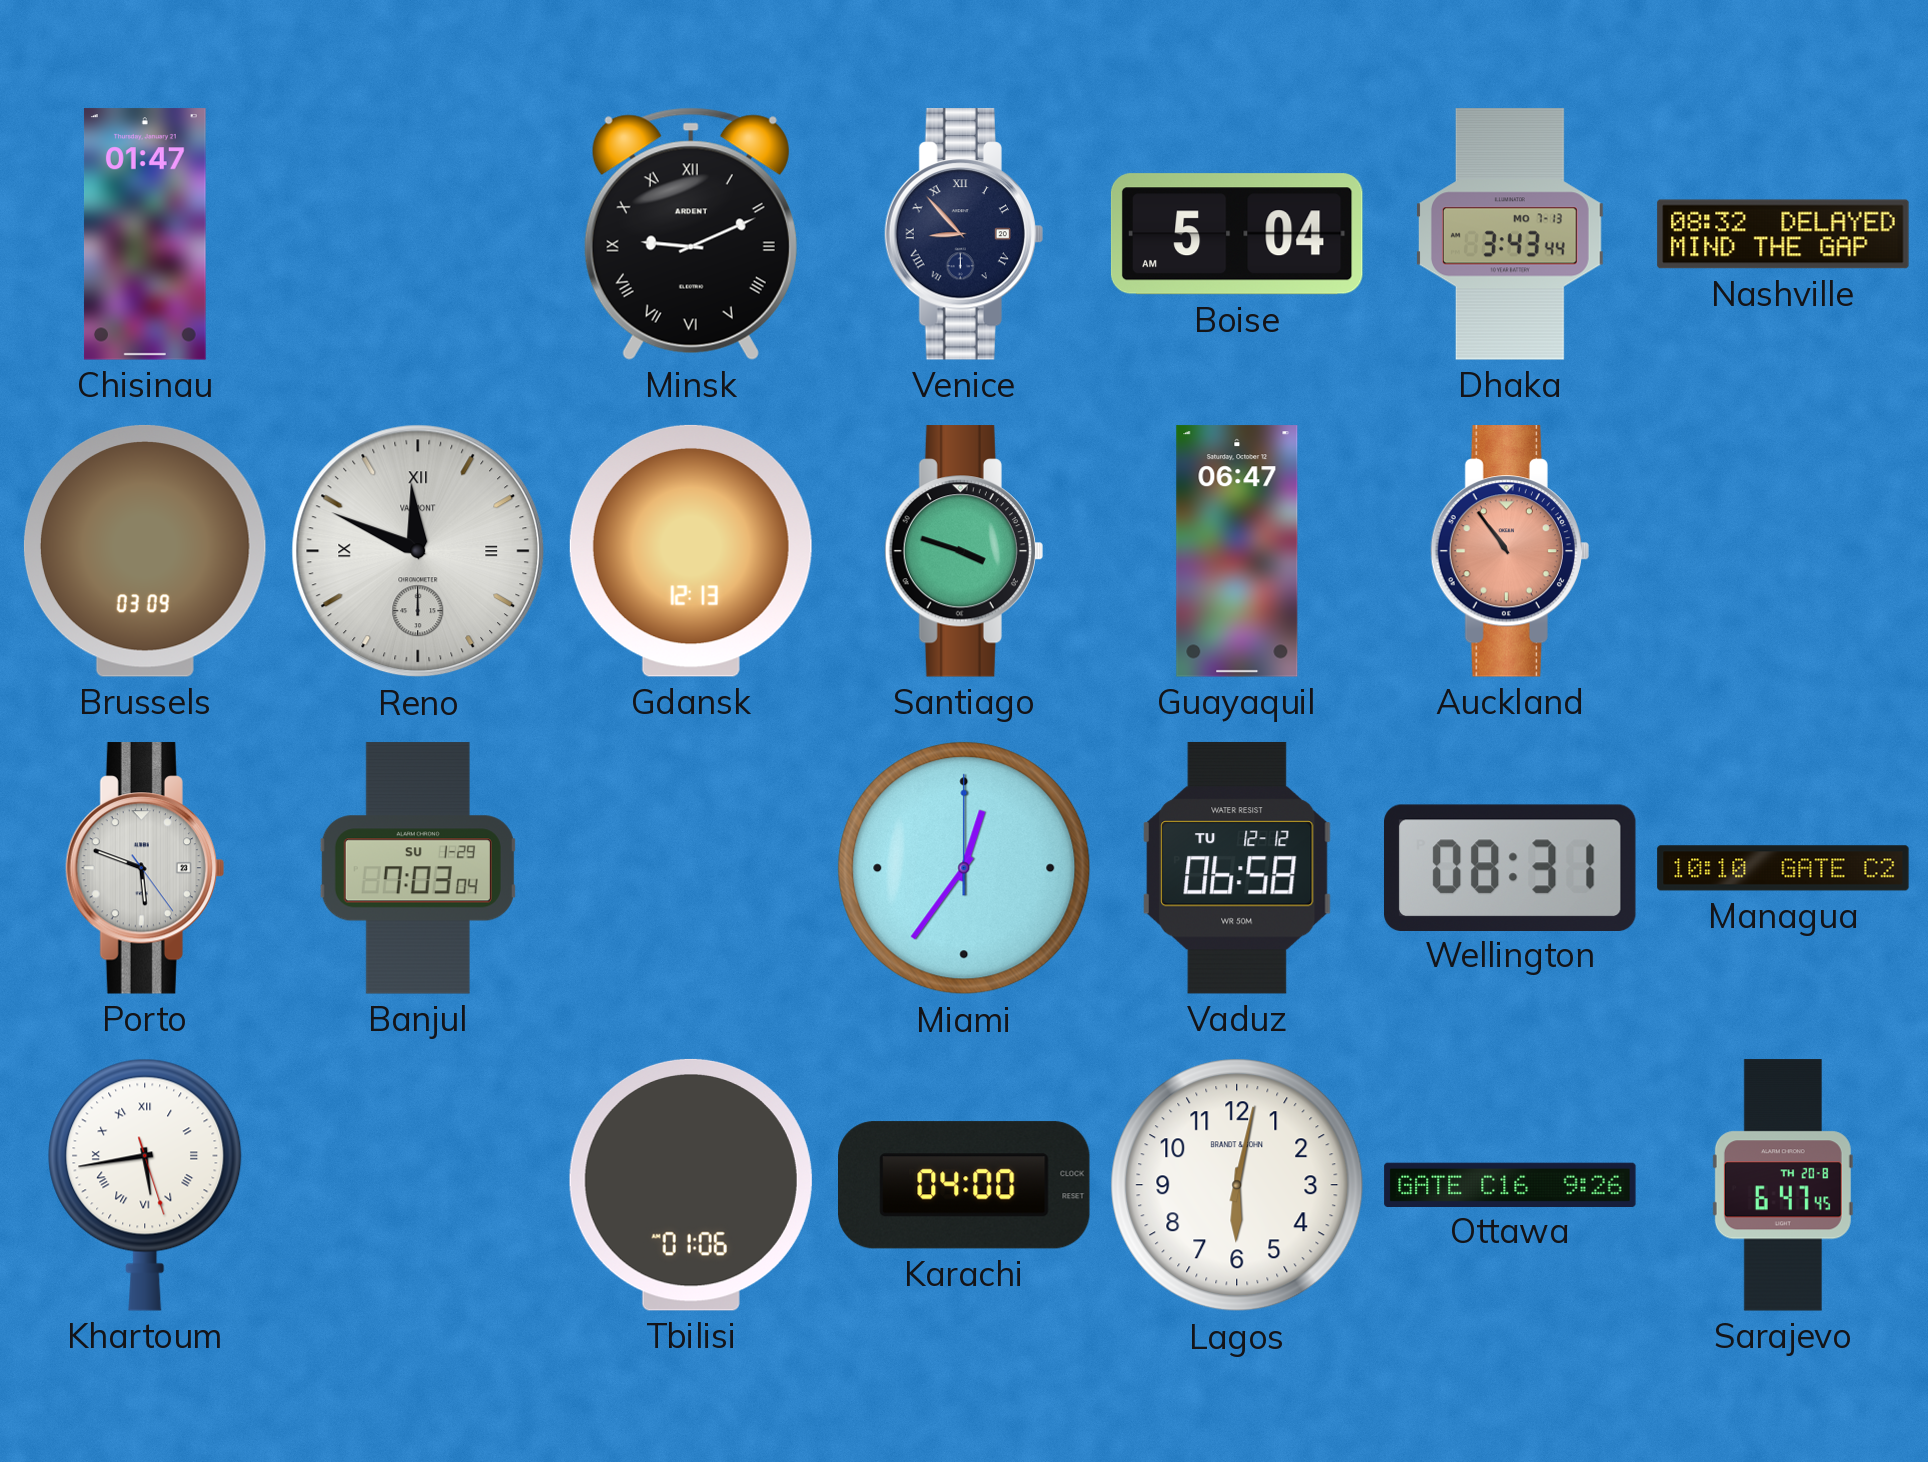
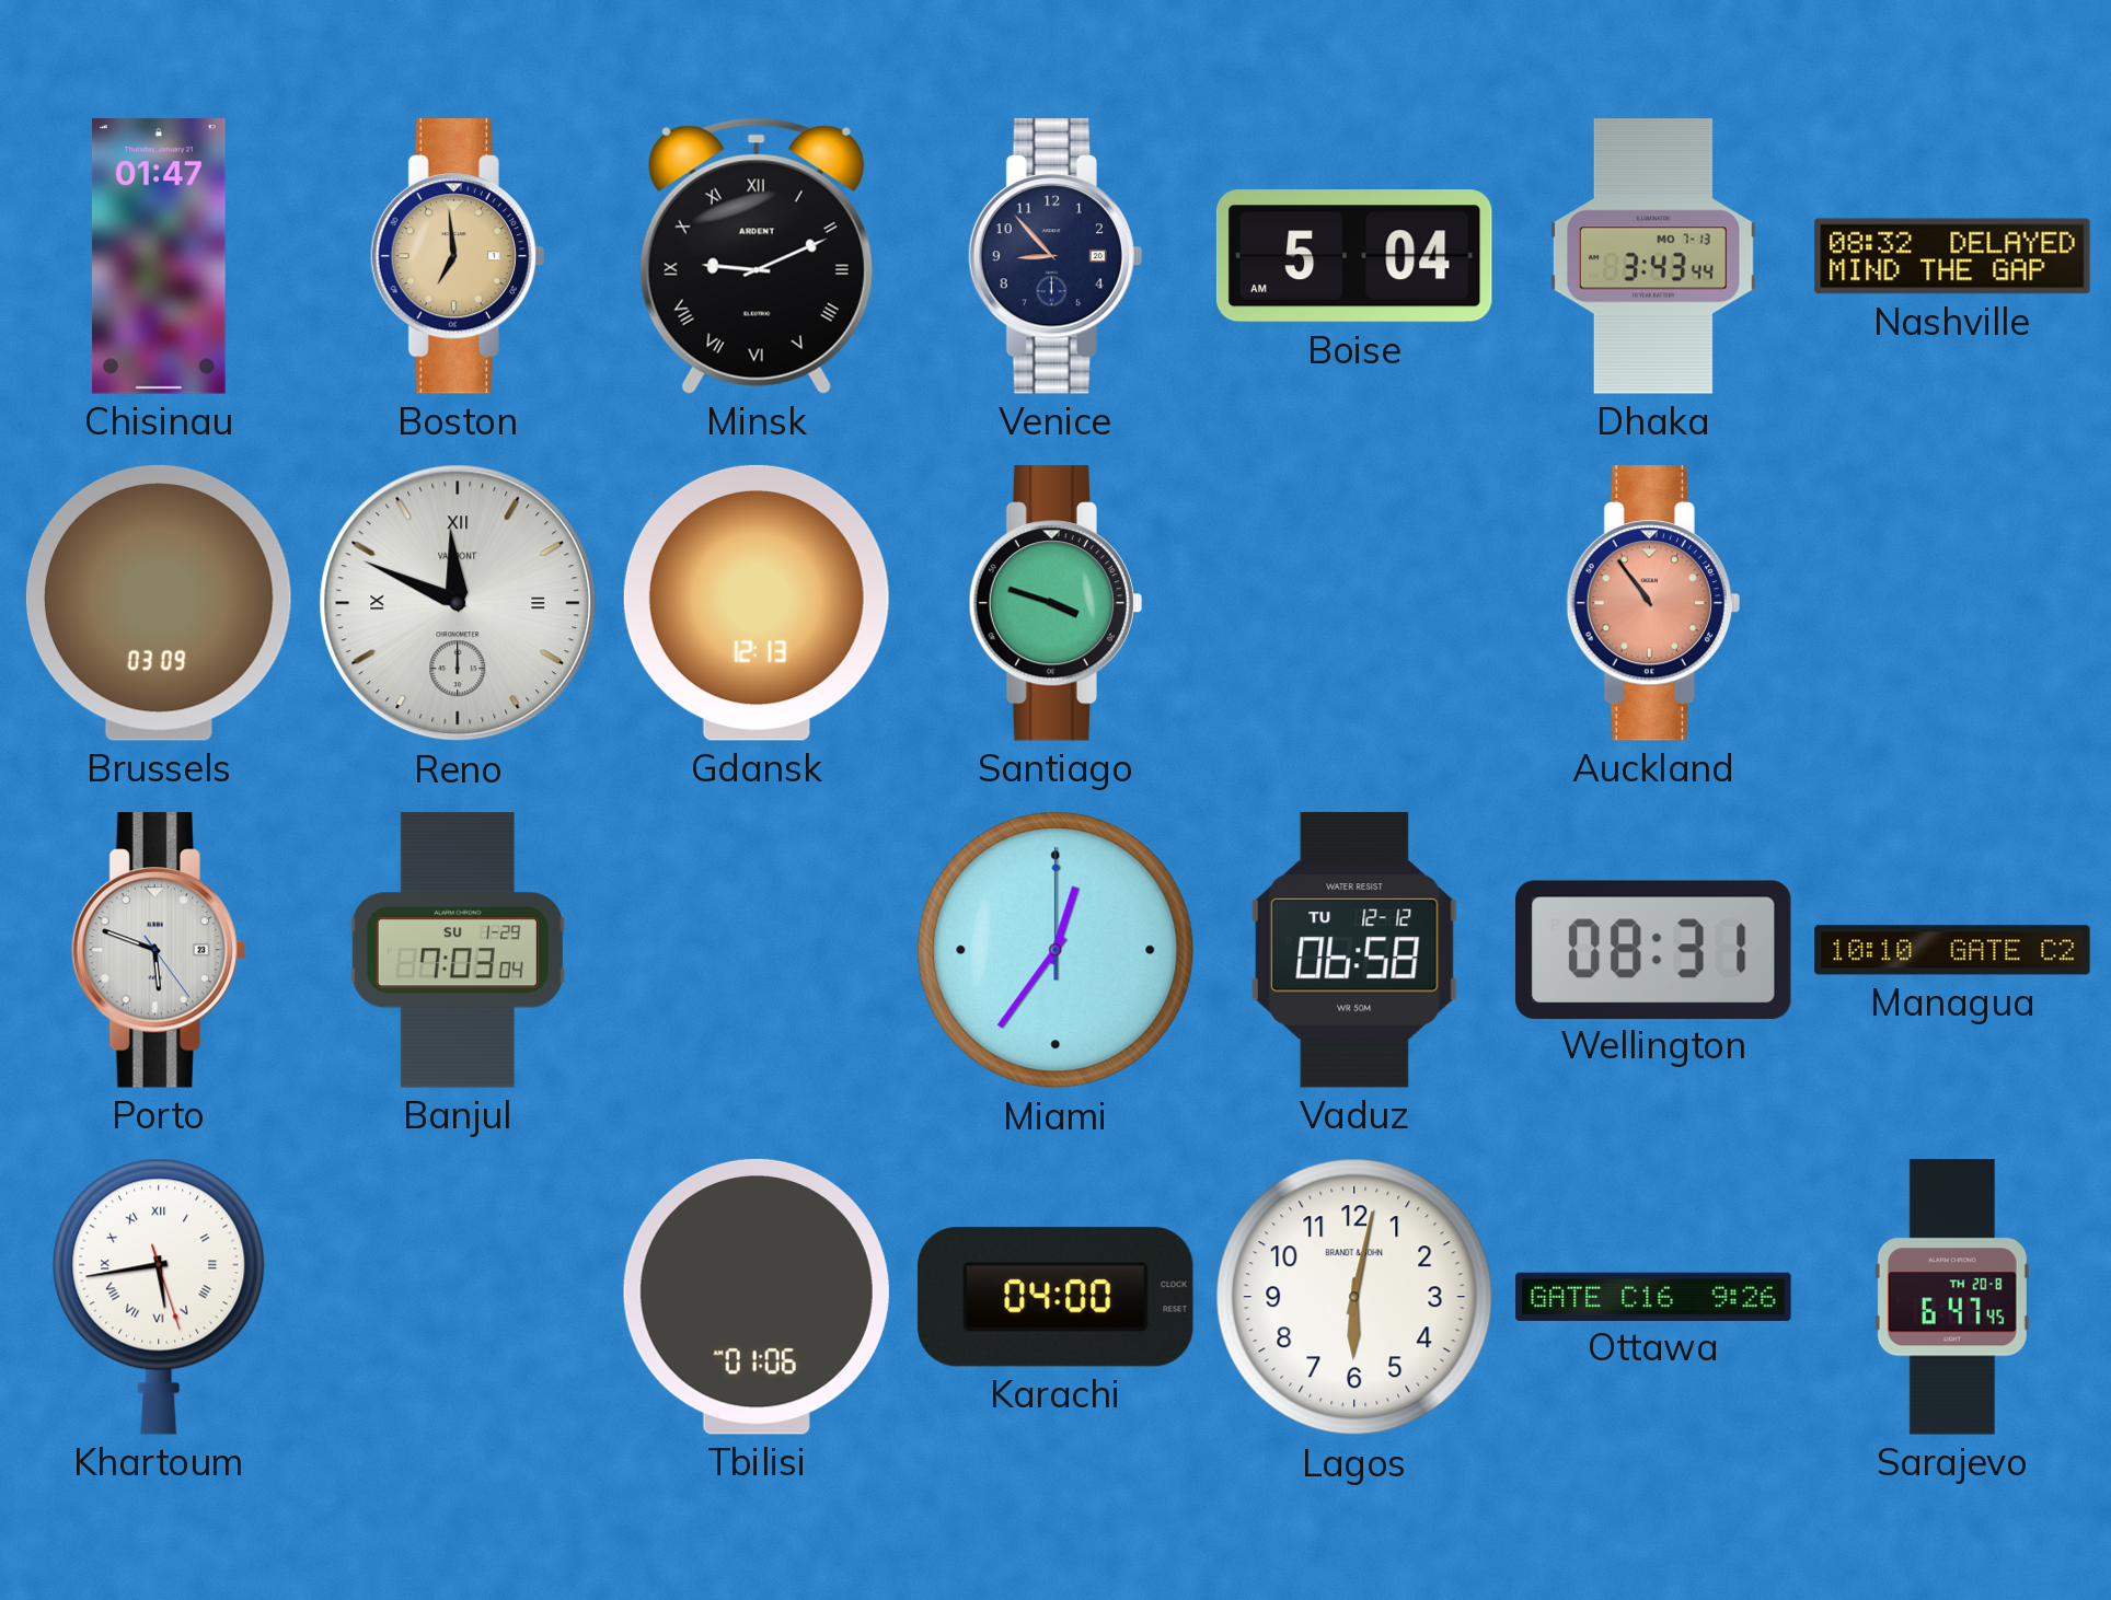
Boston: none -> 6:59 (458, 257)
Venice numerals: Roman -> Arabic (1055, 257)
Guayaquil: 06:47 -> none (1237, 551)
